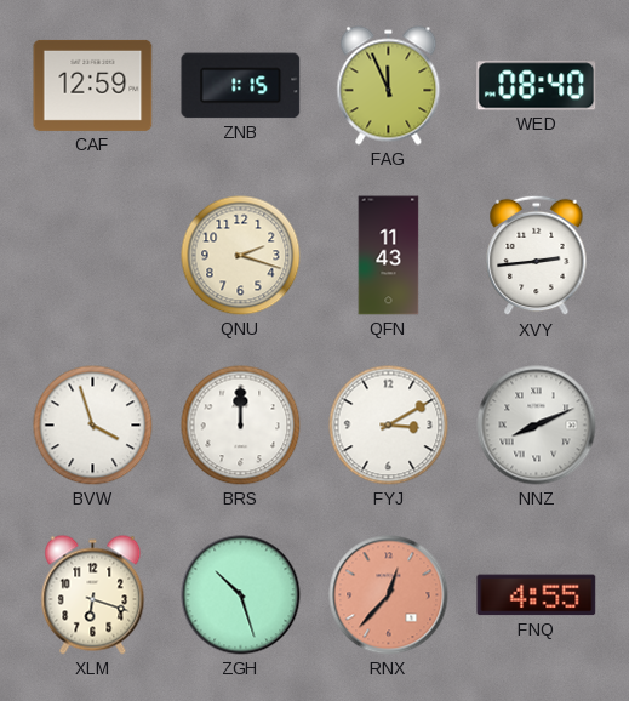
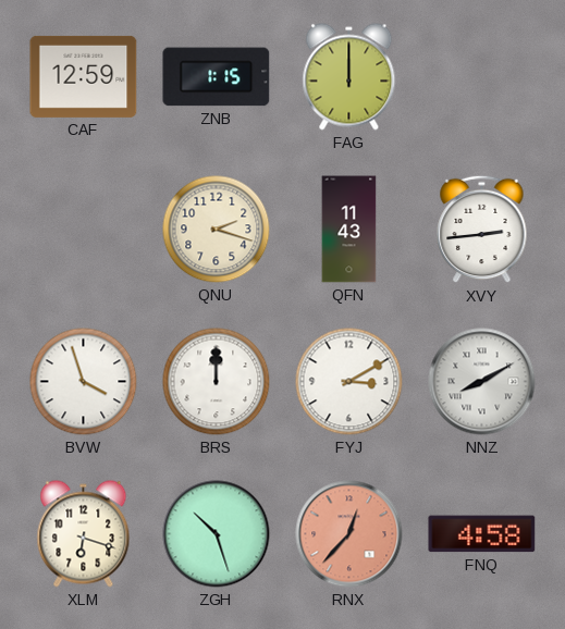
FAG: 11:56 -> 12:00 (349, 77)
WED: 08:40 -> none (537, 86)
NNZ: 8:11 -> 8:10 (482, 382)
FNQ: 4:55 -> 4:58 (482, 534)
